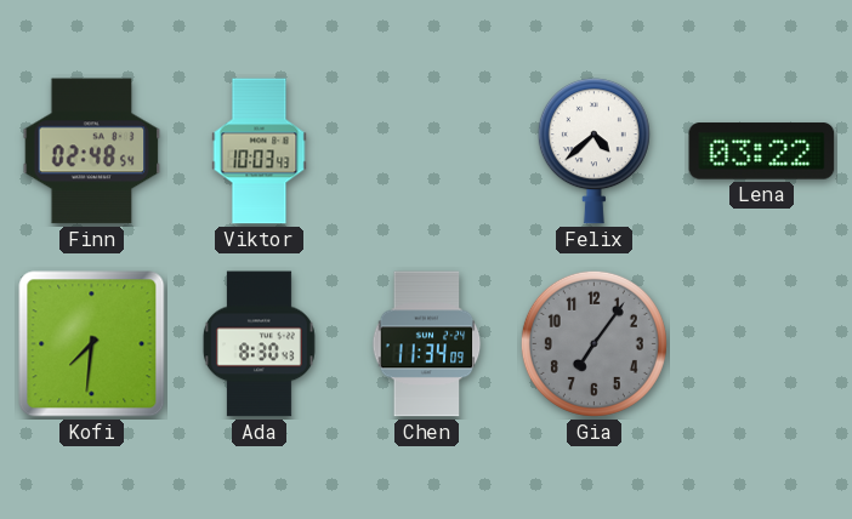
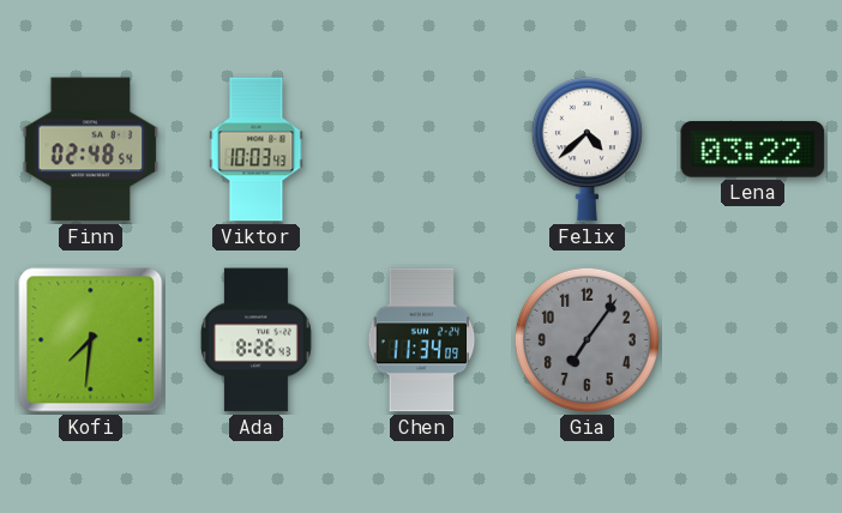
Ada: 8:30 -> 8:26 (255, 340)
